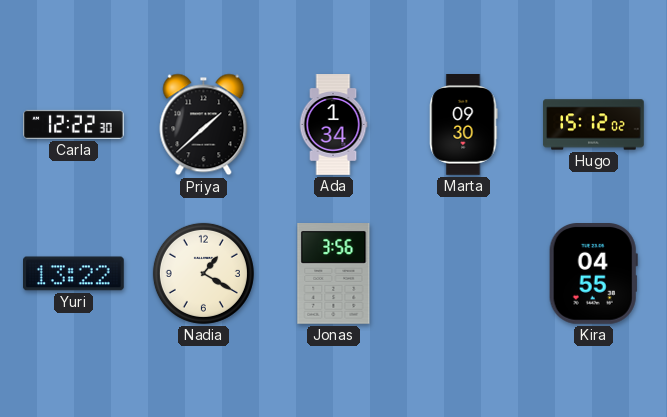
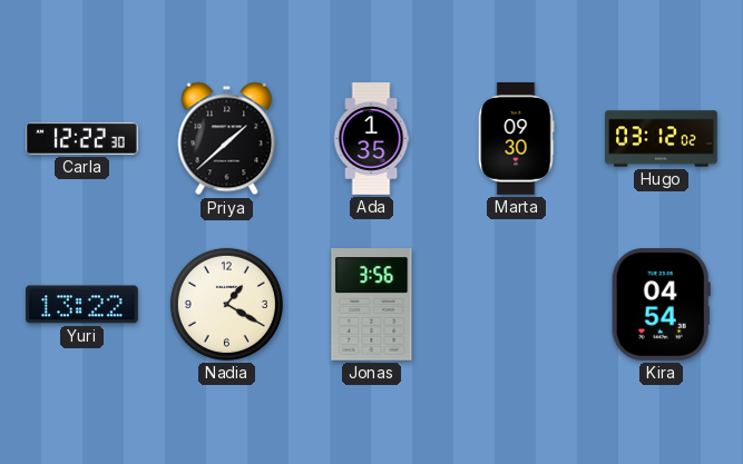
Ada: 1:34 -> 1:35 (371, 139)
Hugo: 15:12 -> 03:12 (662, 139)
Kira: 04:55 -> 04:54 (661, 305)
